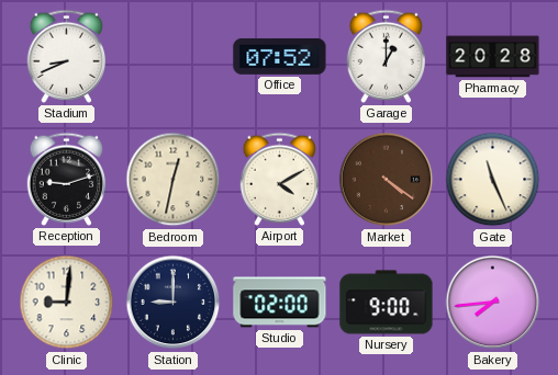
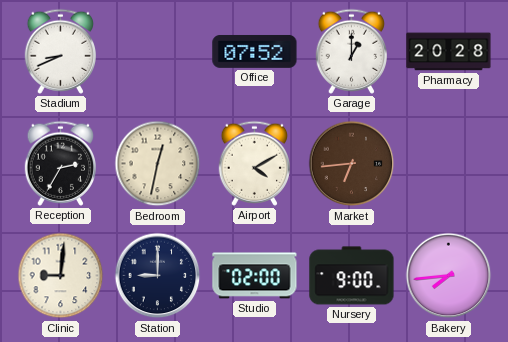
Reception: 9:12 -> 2:35 (60, 163)
Market: 4:21 -> 6:44 (352, 164)
Gate: 11:26 -> none (493, 180)
